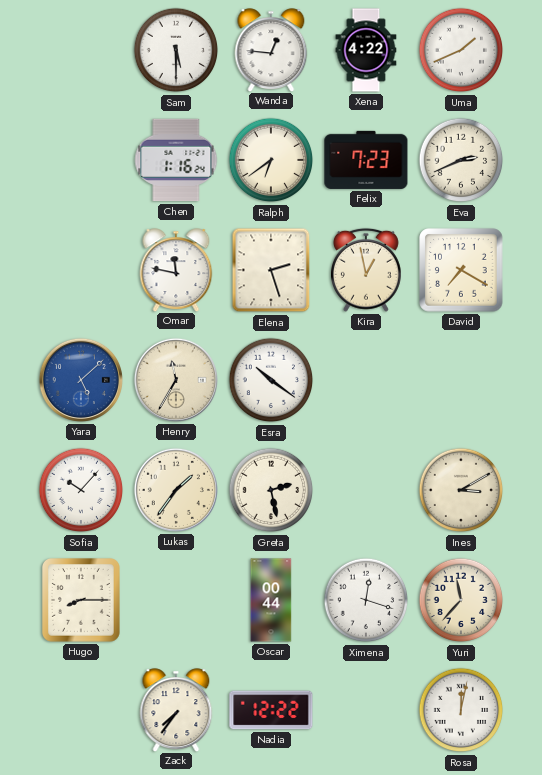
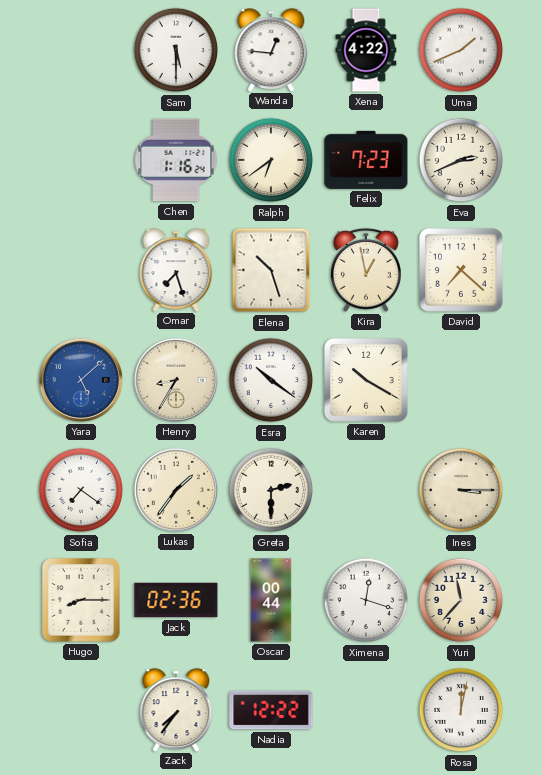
Omar: 11:47 -> 7:27 (176, 270)
Elena: 2:27 -> 10:27 (271, 270)
David: 7:20 -> 7:22 (461, 270)
Henry: 11:35 -> 8:35 (176, 380)
Karen: none -> 10:20 (366, 380)
Sofia: 10:07 -> 7:21 (81, 490)
Greta: 2:28 -> 2:30 (271, 490)
Ines: 3:10 -> 3:15 (461, 490)
Jack: none -> 02:36 (176, 600)
